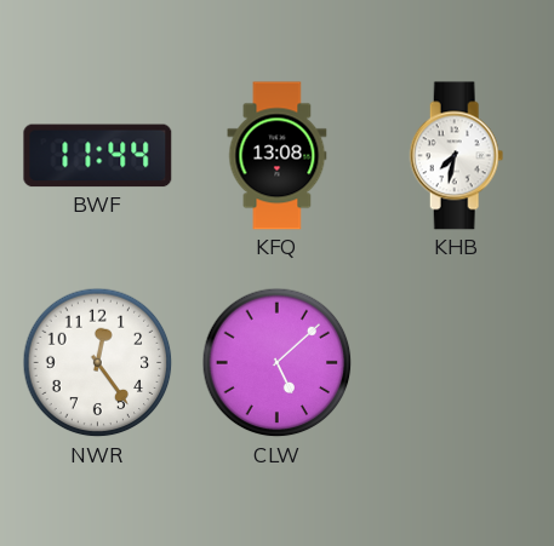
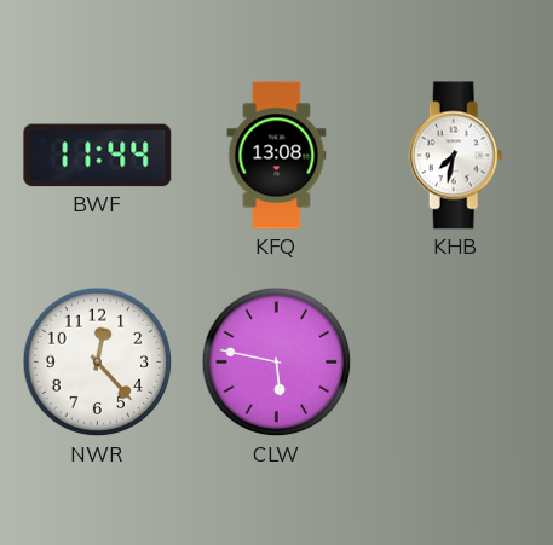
NWR: 12:24 -> 12:23 (98, 363)
CLW: 5:08 -> 5:47 (277, 363)
